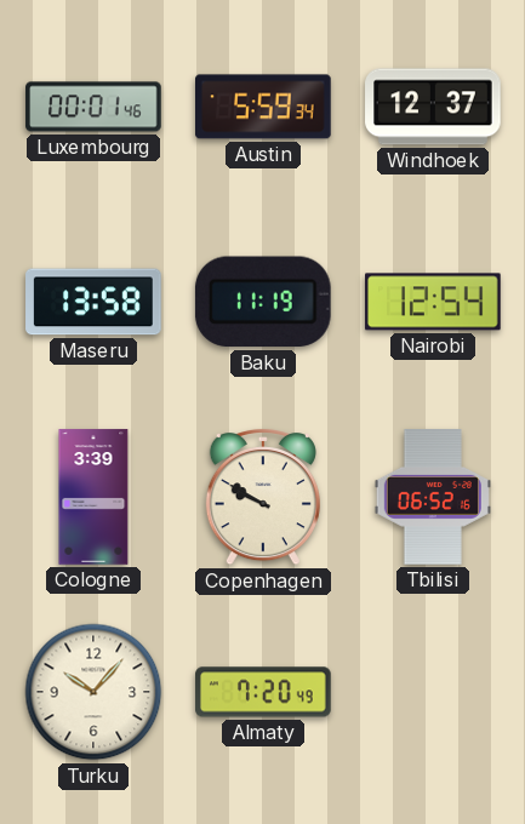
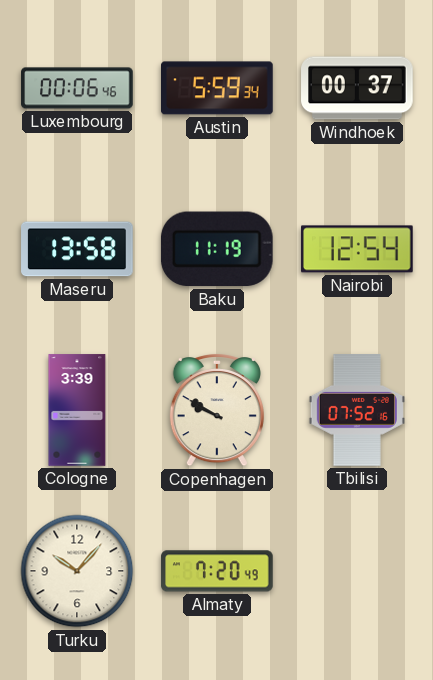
Luxembourg: 00:01 -> 00:06 (77, 88)
Windhoek: 12:37 -> 00:37 (357, 88)
Tbilisi: 06:52 -> 07:52 (357, 410)
